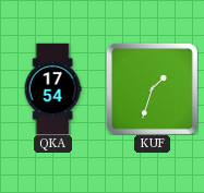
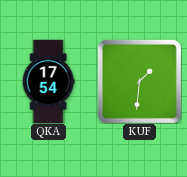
KUF: 1:33 -> 1:31 (139, 81)
